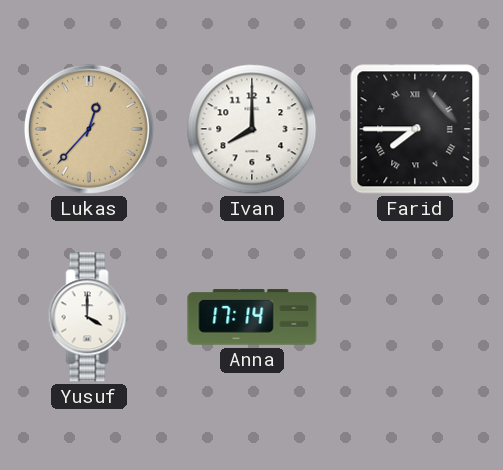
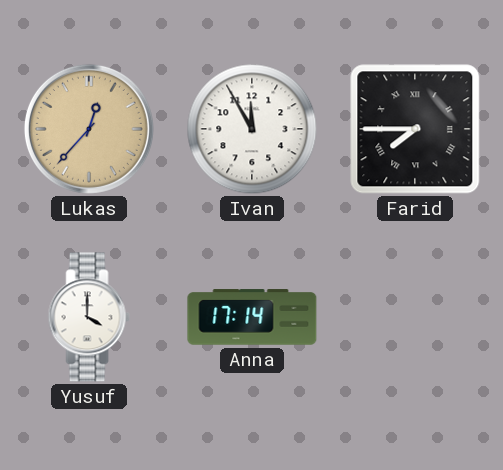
Ivan: 8:00 -> 11:55 (252, 129)
